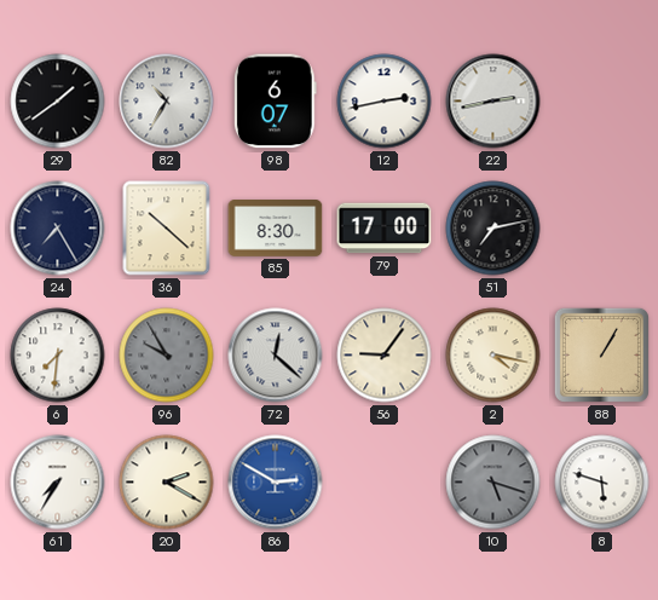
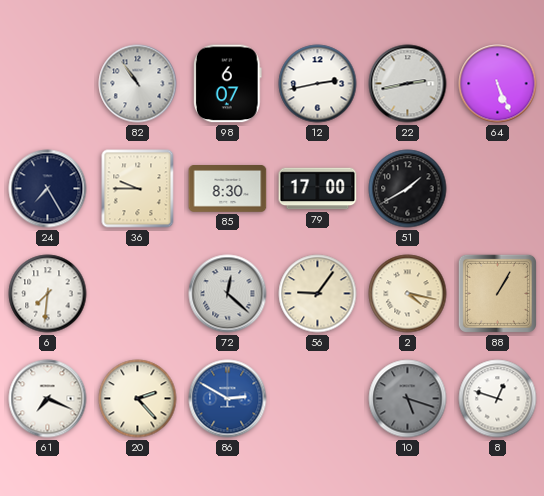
29: 1:39 -> none (58, 102)
82: 10:35 -> 10:54 (138, 84)
64: none -> 5:26 (498, 84)
36: 10:22 -> 9:45 (138, 189)
51: 7:13 -> 1:40 (408, 189)
96: 9:55 -> none (167, 356)
61: 7:35 -> 7:19 (48, 399)
20: 2:20 -> 2:23 (138, 399)
8: 5:48 -> 12:48 (498, 399)
